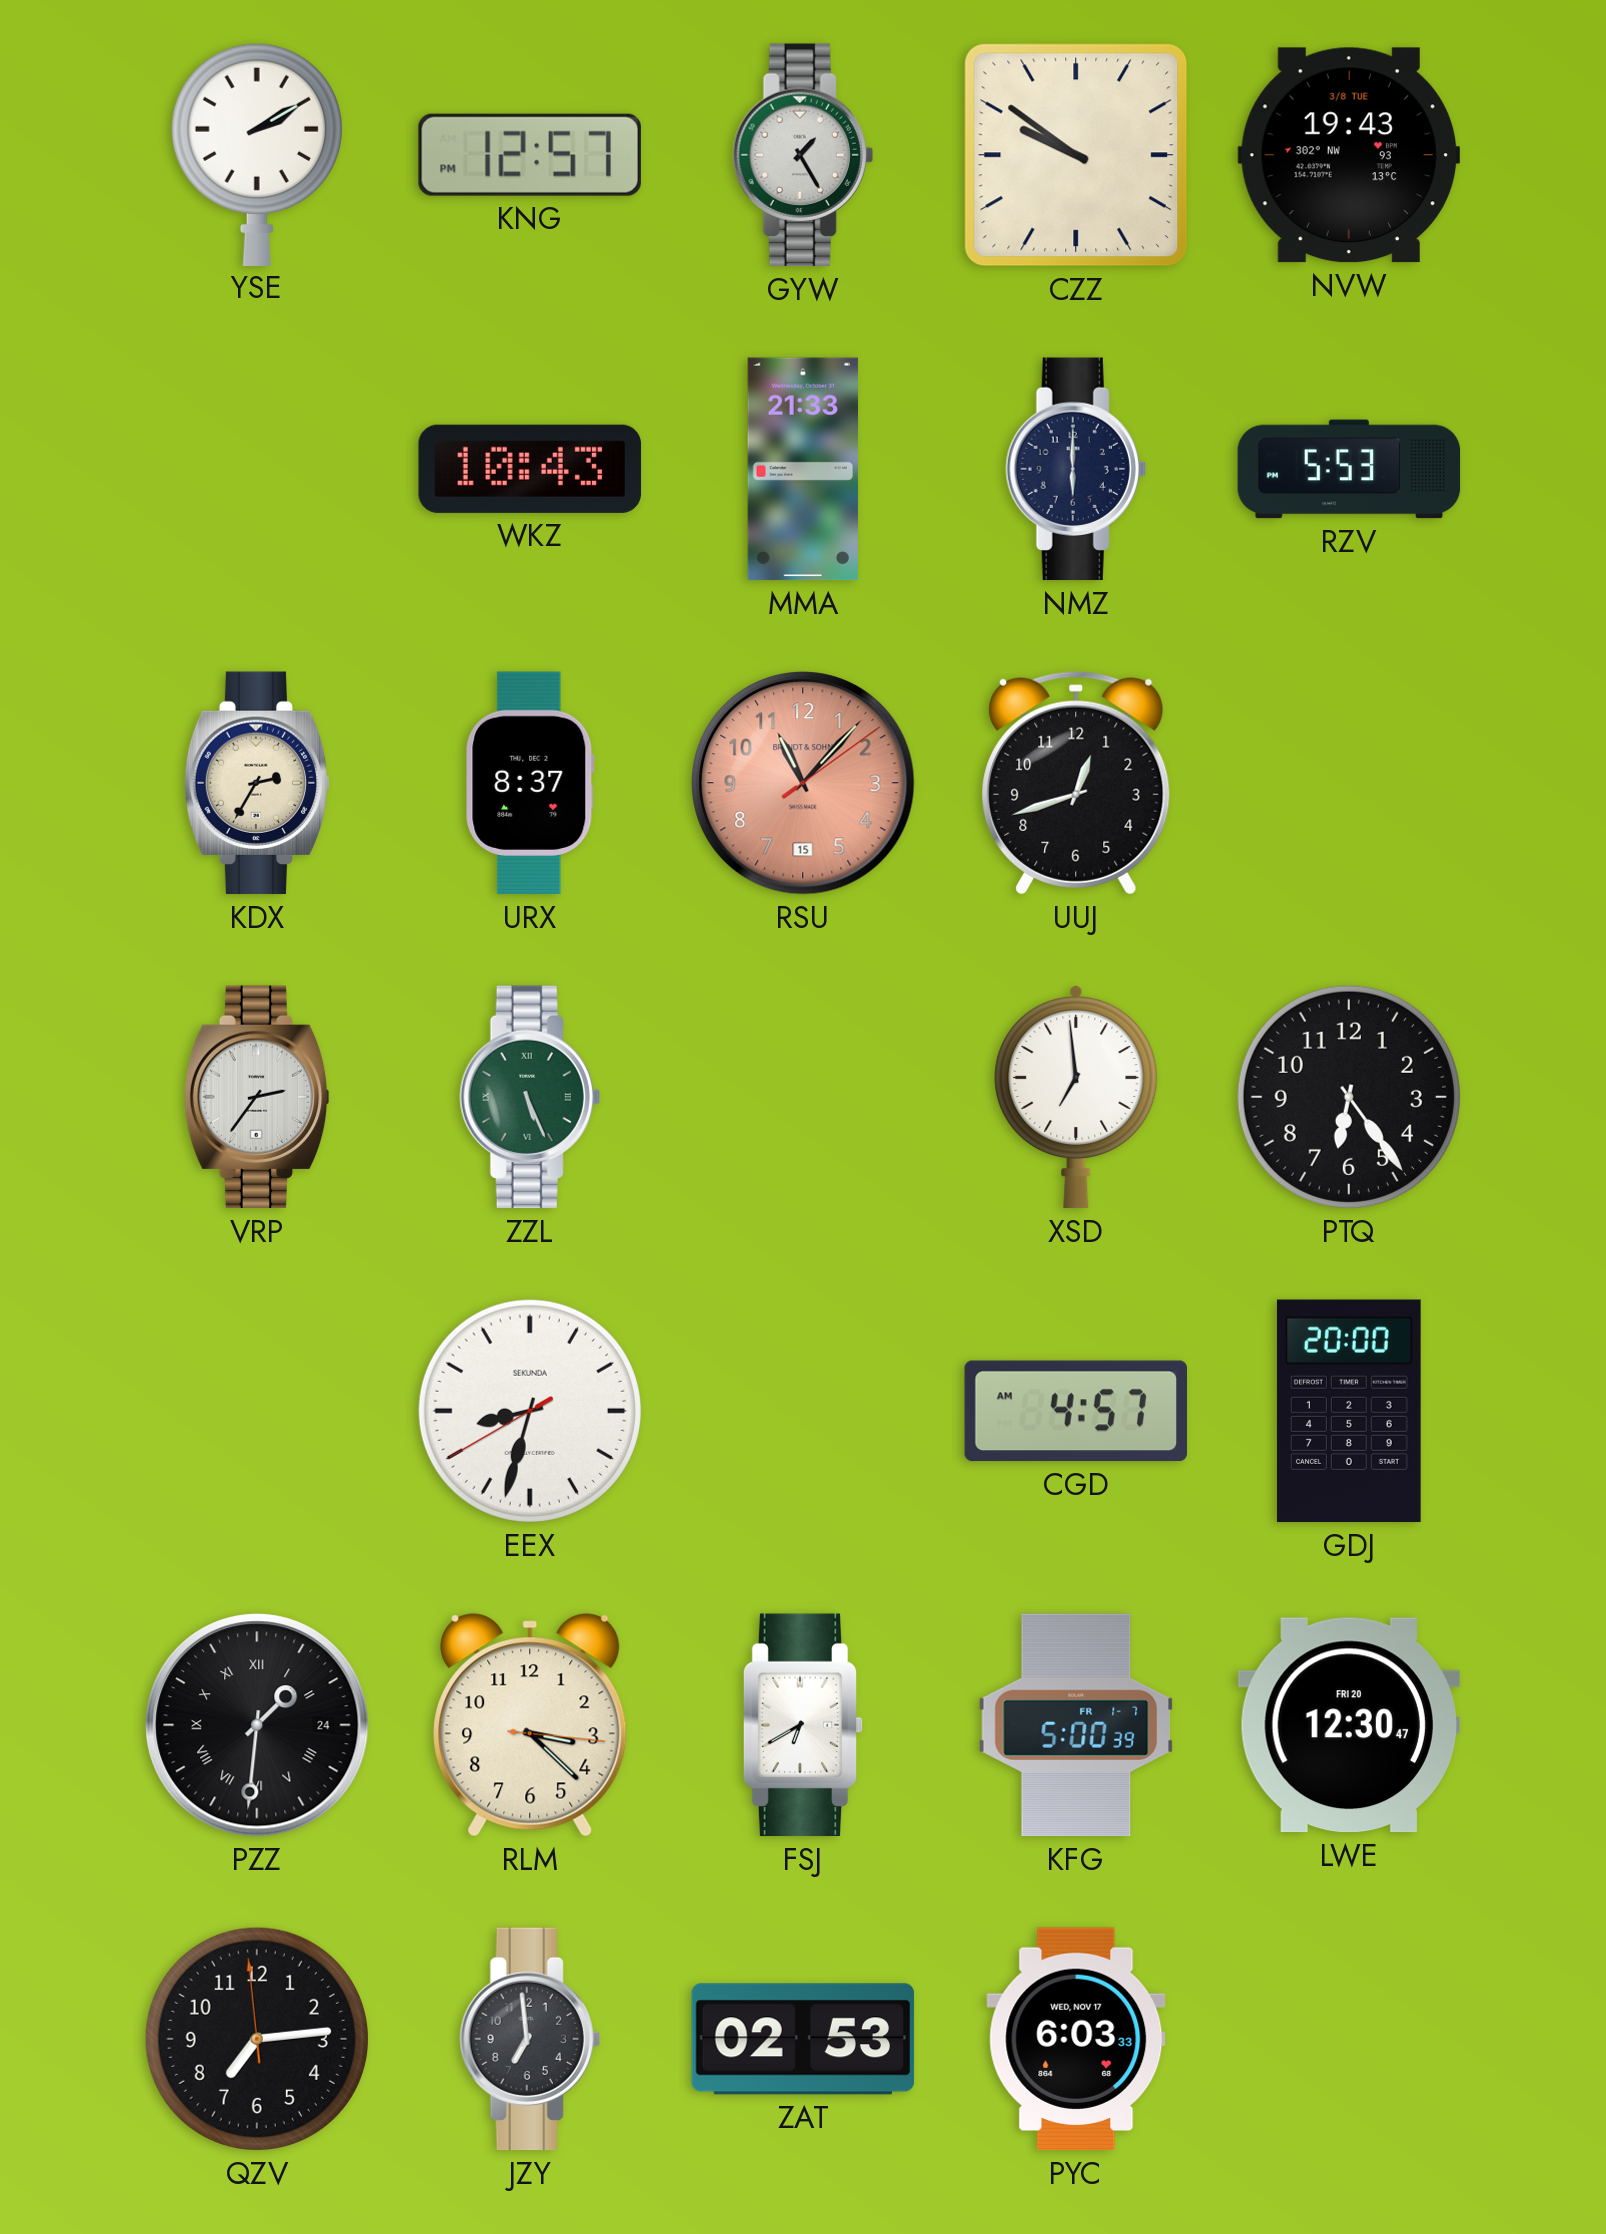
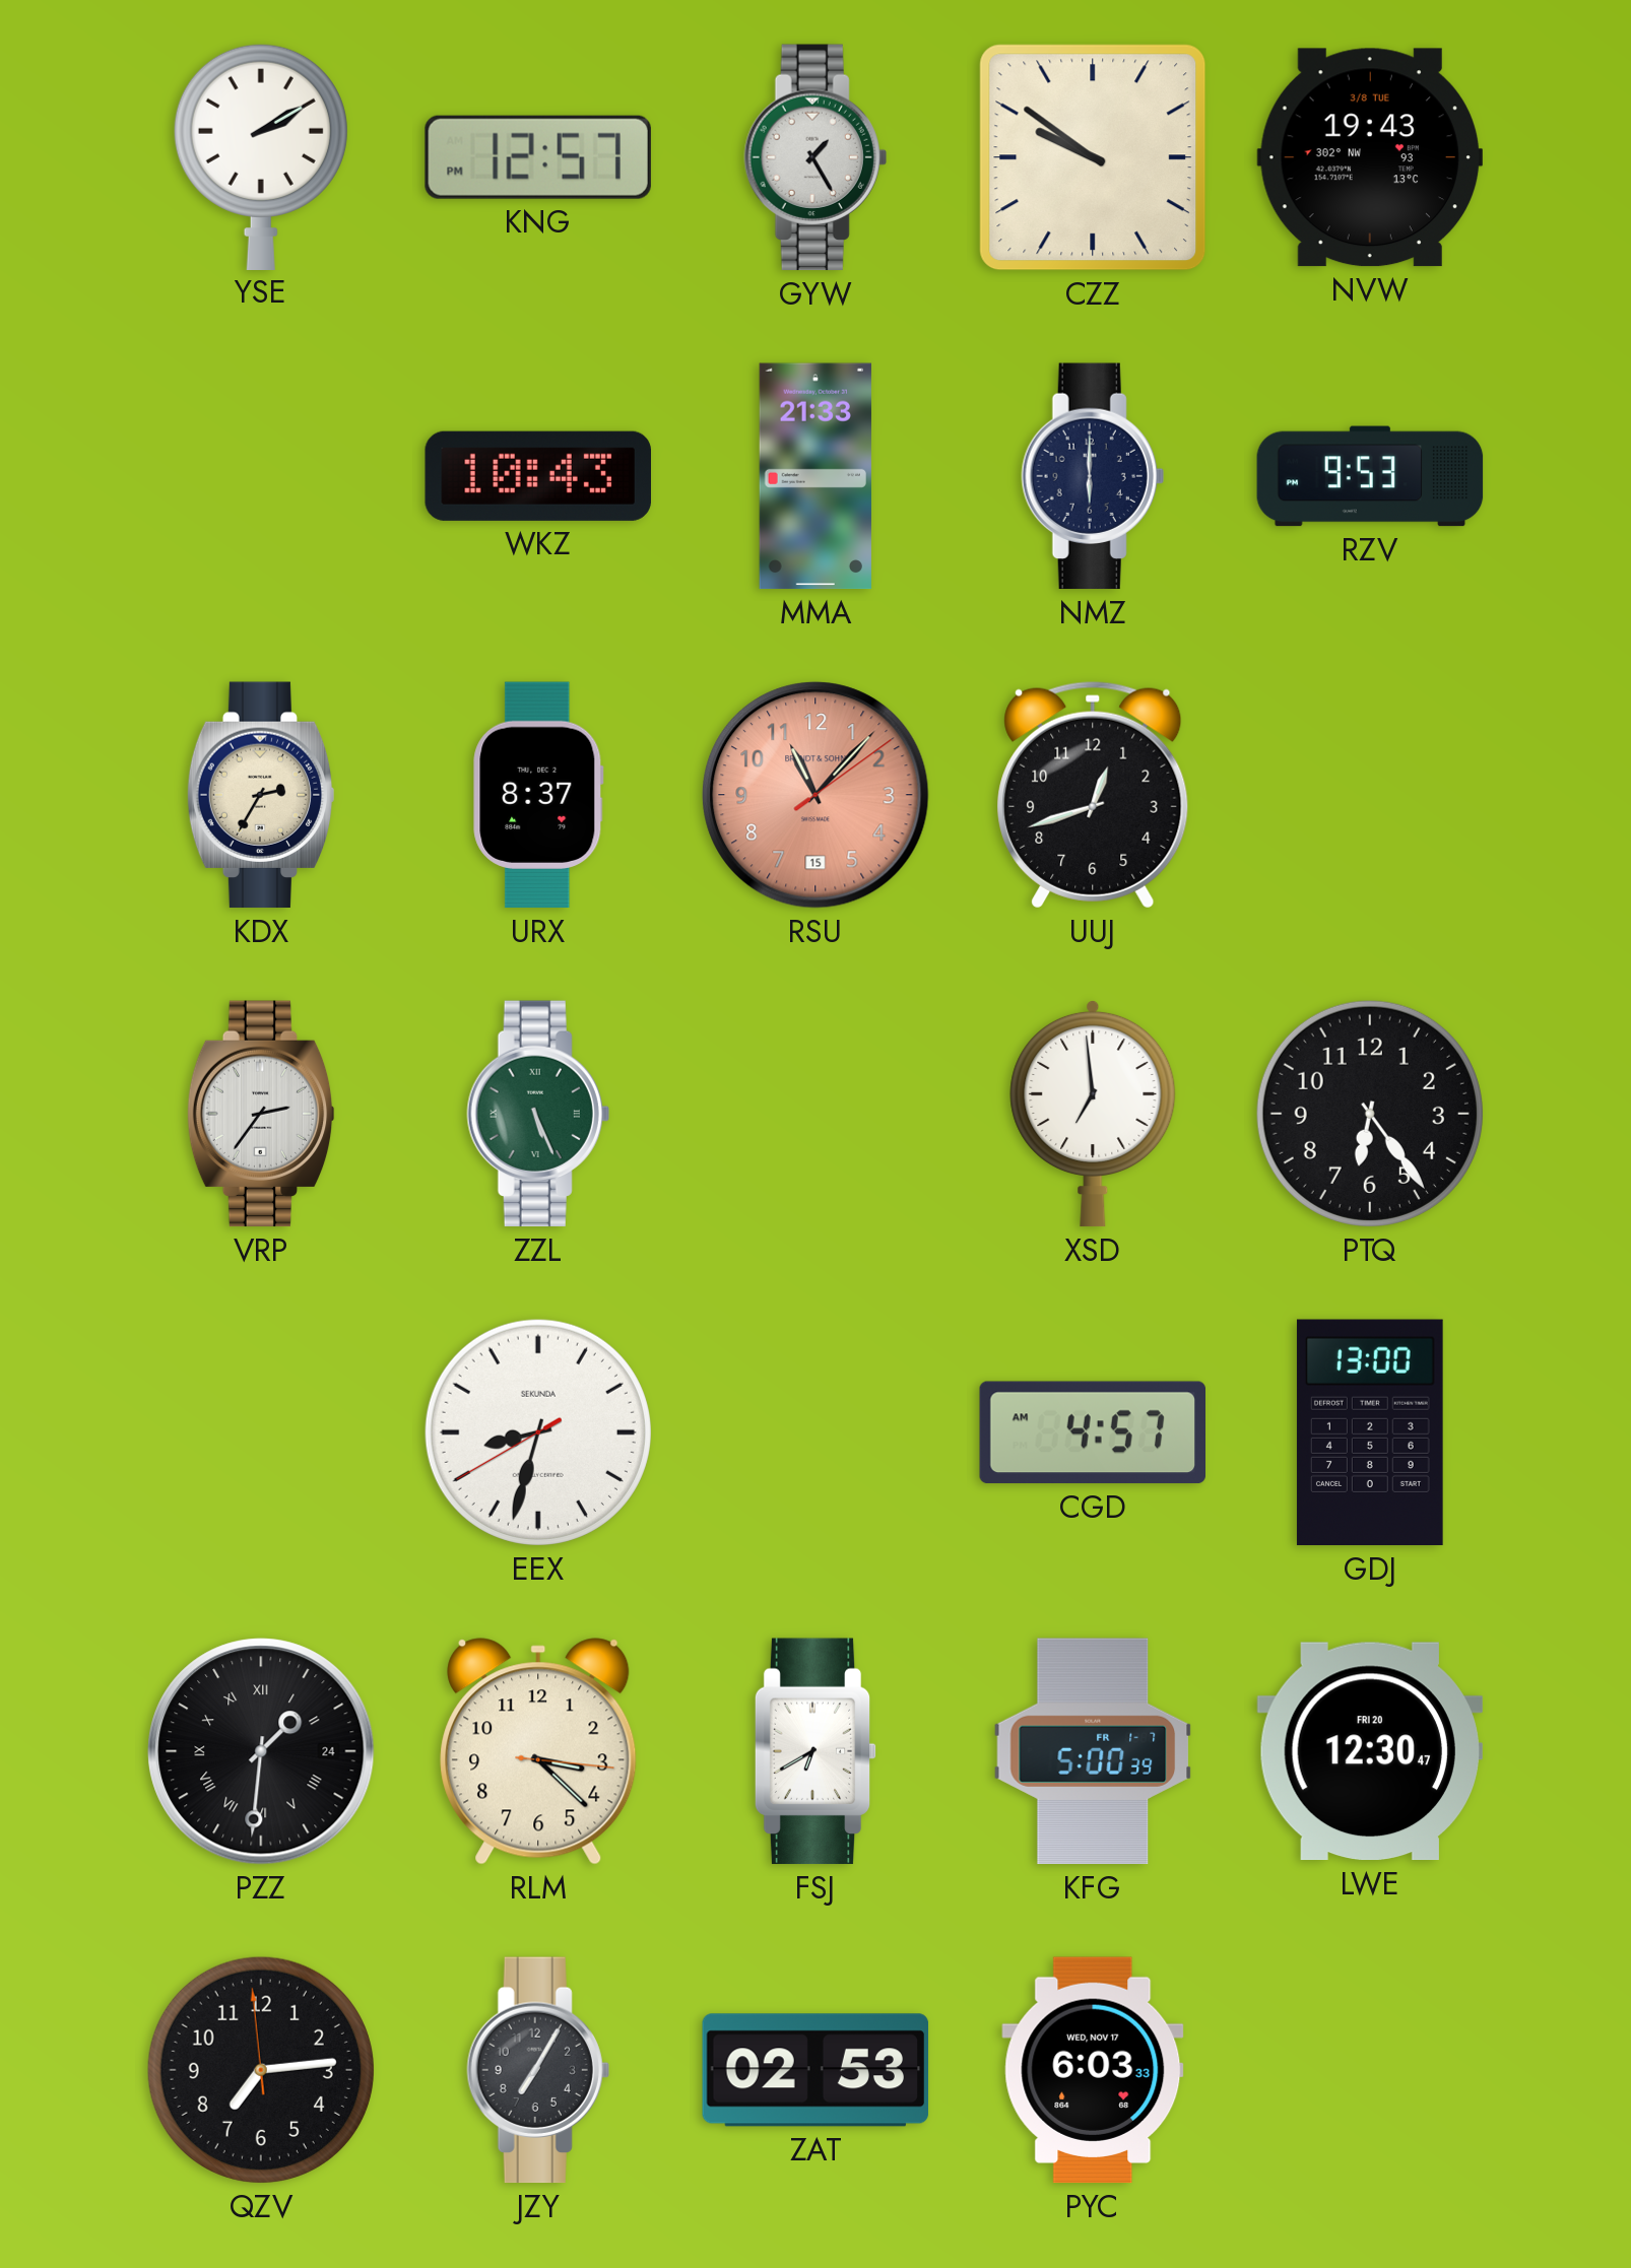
RZV: 5:53 -> 9:53 (1370, 476)
GDJ: 20:00 -> 13:00 (1370, 1432)
JZY: 6:59 -> 7:05 (538, 2070)
